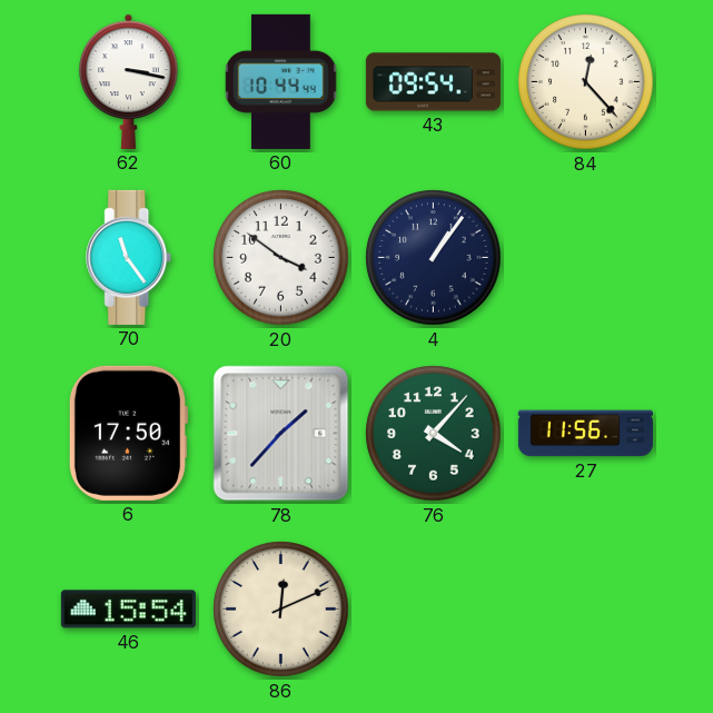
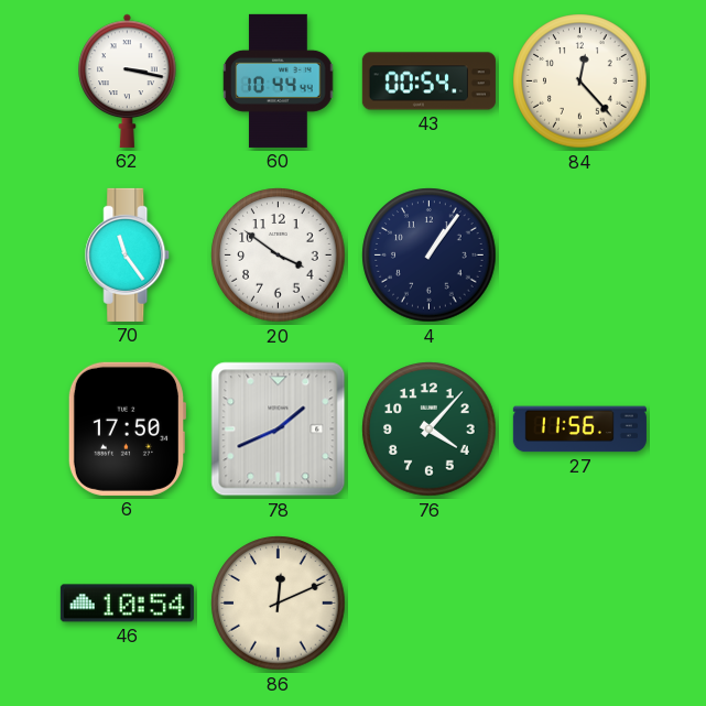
43: 09:54 -> 00:54 (428, 82)
78: 1:37 -> 1:41 (279, 430)
46: 15:54 -> 10:54 (127, 604)
